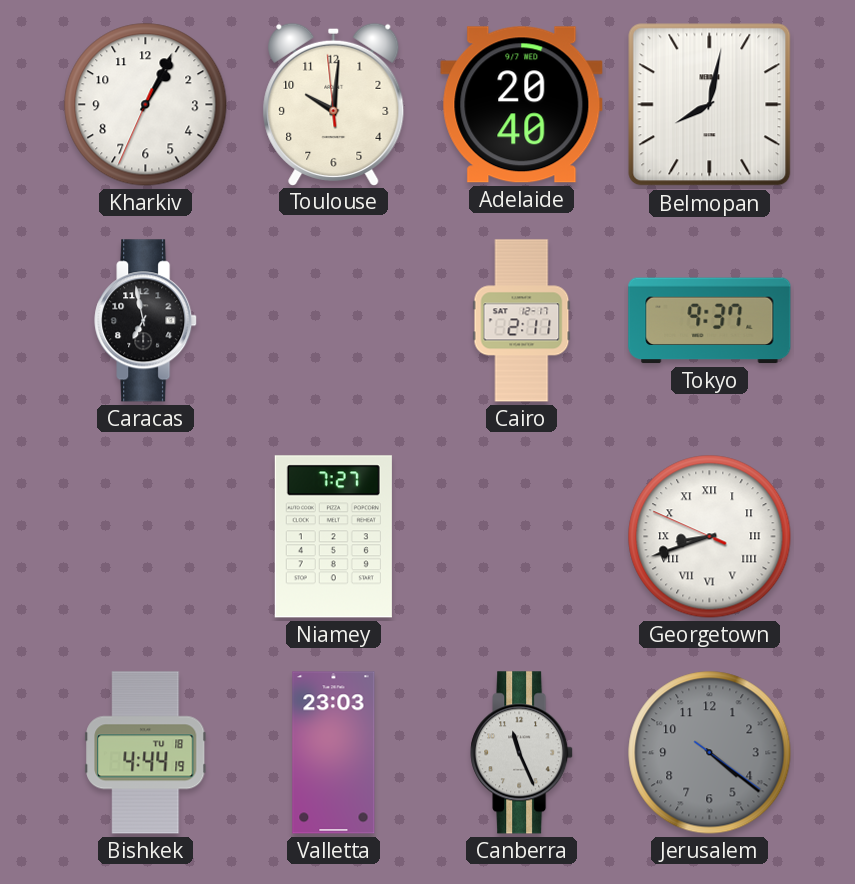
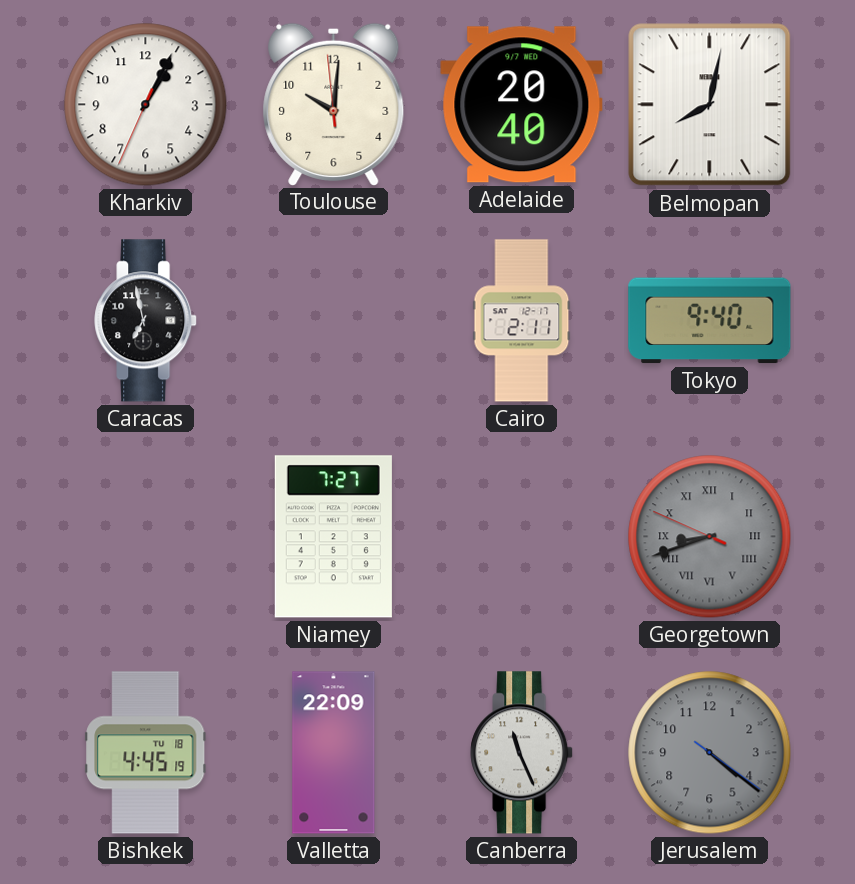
Tokyo: 9:37 -> 9:40 (710, 321)
Georgetown dial: white -> grey (710, 537)
Bishkek: 4:44 -> 4:45 (146, 753)
Valletta: 23:03 -> 22:09 (334, 753)
